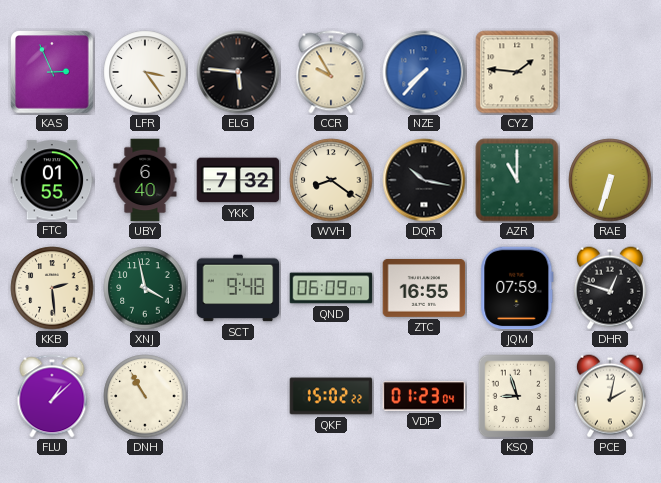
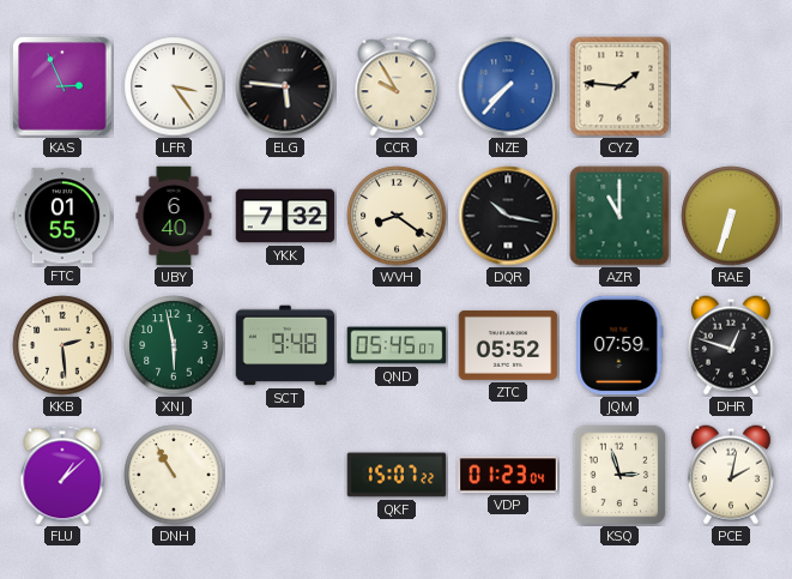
XNJ: 3:58 -> 5:58 (174, 345)
QND: 06:09 -> 05:45 (397, 345)
ZTC: 16:55 -> 05:52 (508, 345)
QKF: 15:02 -> 15:07 (397, 475)
KSQ: 8:57 -> 2:57 (619, 475)
